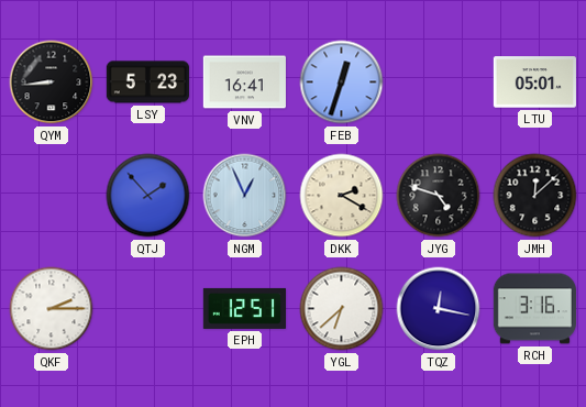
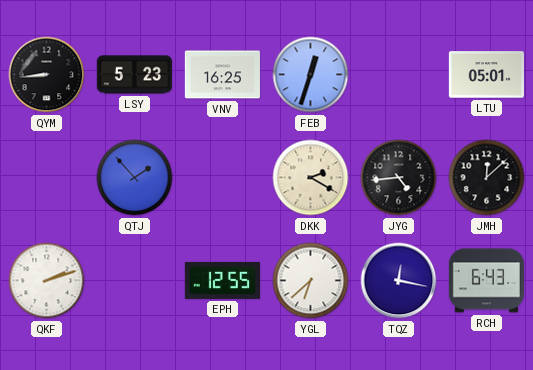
VNV: 16:41 -> 16:25 (222, 75)
NGM: 12:56 -> none (245, 196)
JYG: 4:48 -> 4:44 (399, 178)
QKF: 2:15 -> 2:12 (47, 281)
EPH: 12:51 -> 12:55 (222, 280)
RCH: 3:16 -> 6:43 (486, 281)
